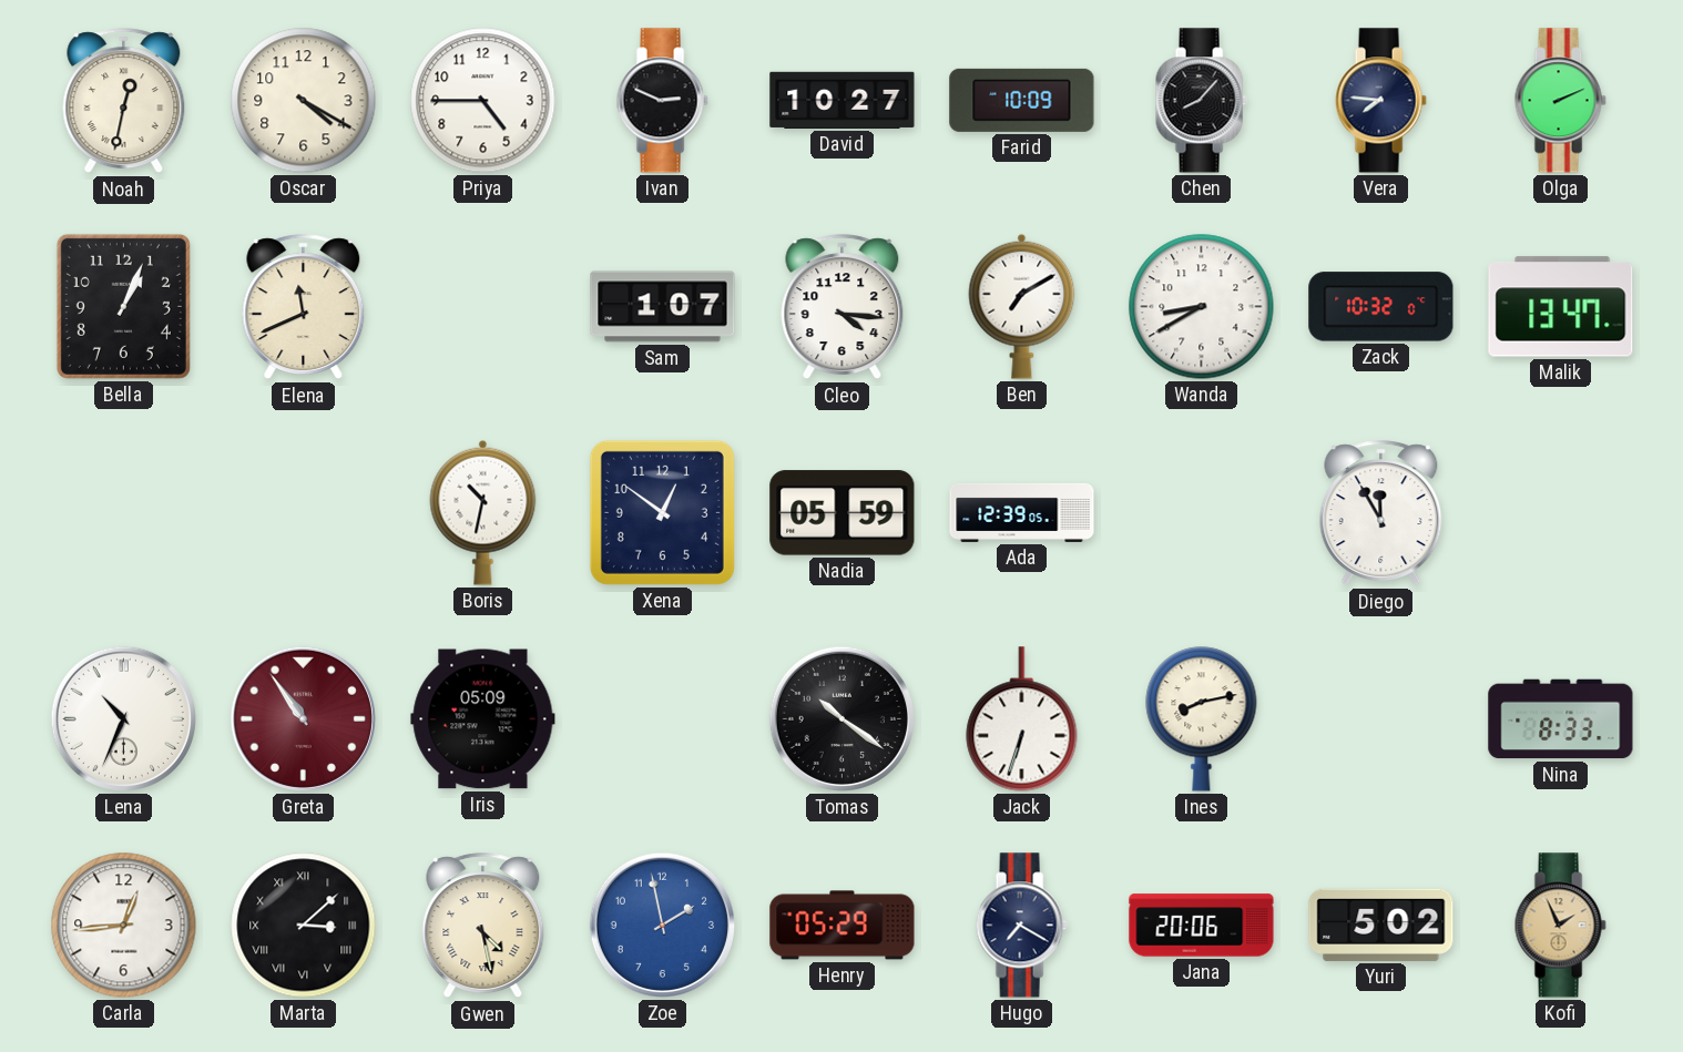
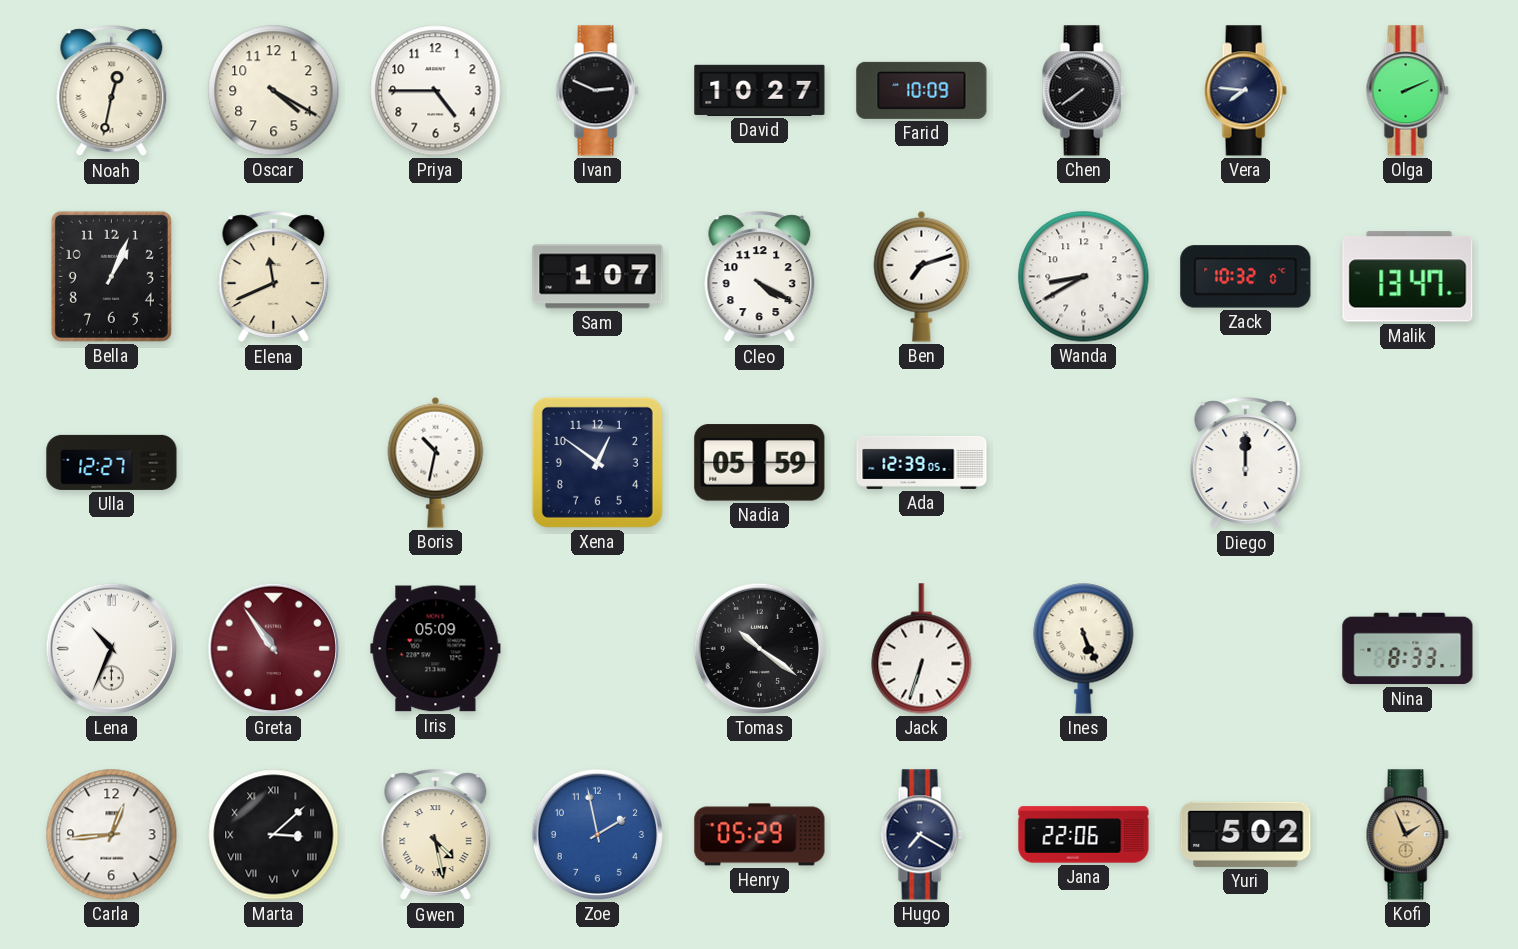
Chen: 8:07 -> 7:39 (1083, 91)
Cleo: 4:16 -> 4:20 (760, 277)
Ben: 7:10 -> 7:12 (922, 276)
Ulla: none -> 12:27 (112, 462)
Diego: 11:55 -> 12:00 (1246, 463)
Ines: 8:13 -> 5:26 (1084, 649)
Jana: 20:06 -> 22:06 (1084, 835)
